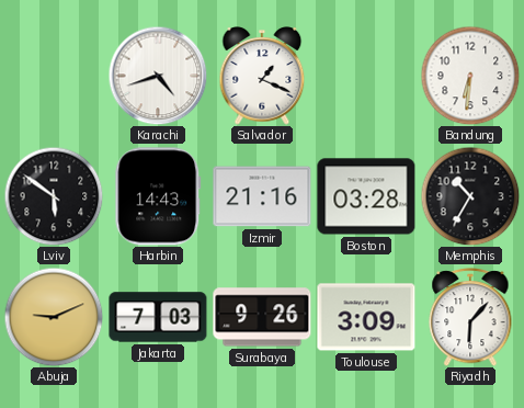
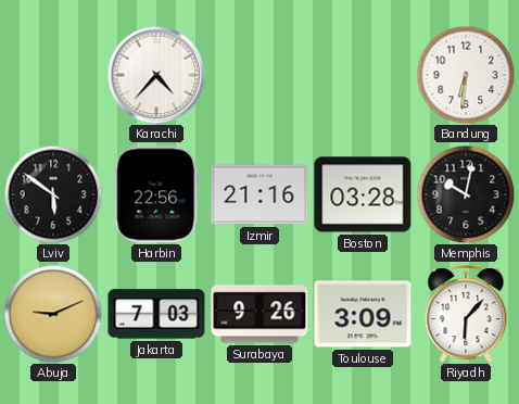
Karachi: 4:42 -> 4:37 (156, 75)
Salvador: 1:19 -> none (262, 76)
Harbin: 14:43 -> 22:56 (156, 194)
Memphis: 10:35 -> 10:02 (466, 194)
